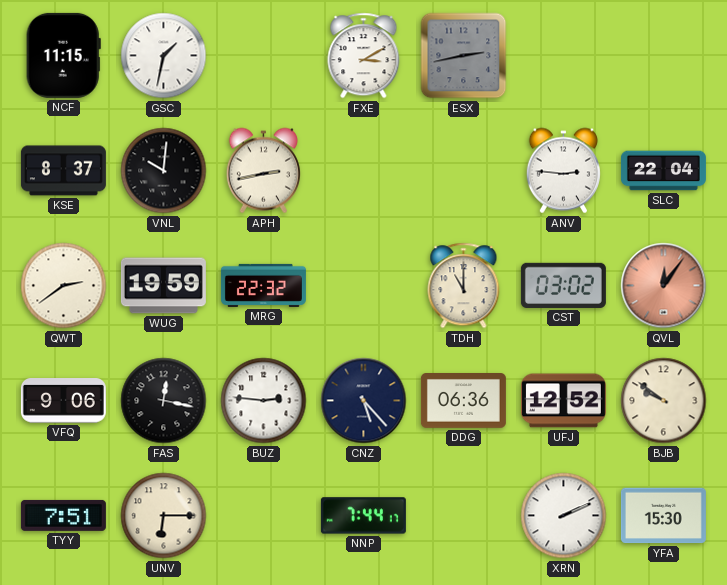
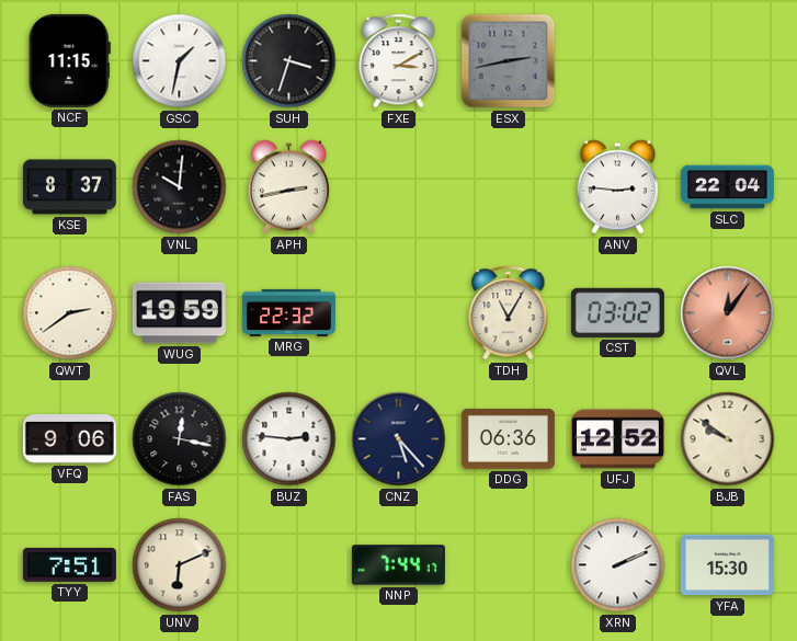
SUH: none -> 3:33 (289, 61)
TDH: 11:00 -> 11:05 (509, 313)
UNV: 6:15 -> 6:11 (180, 565)
